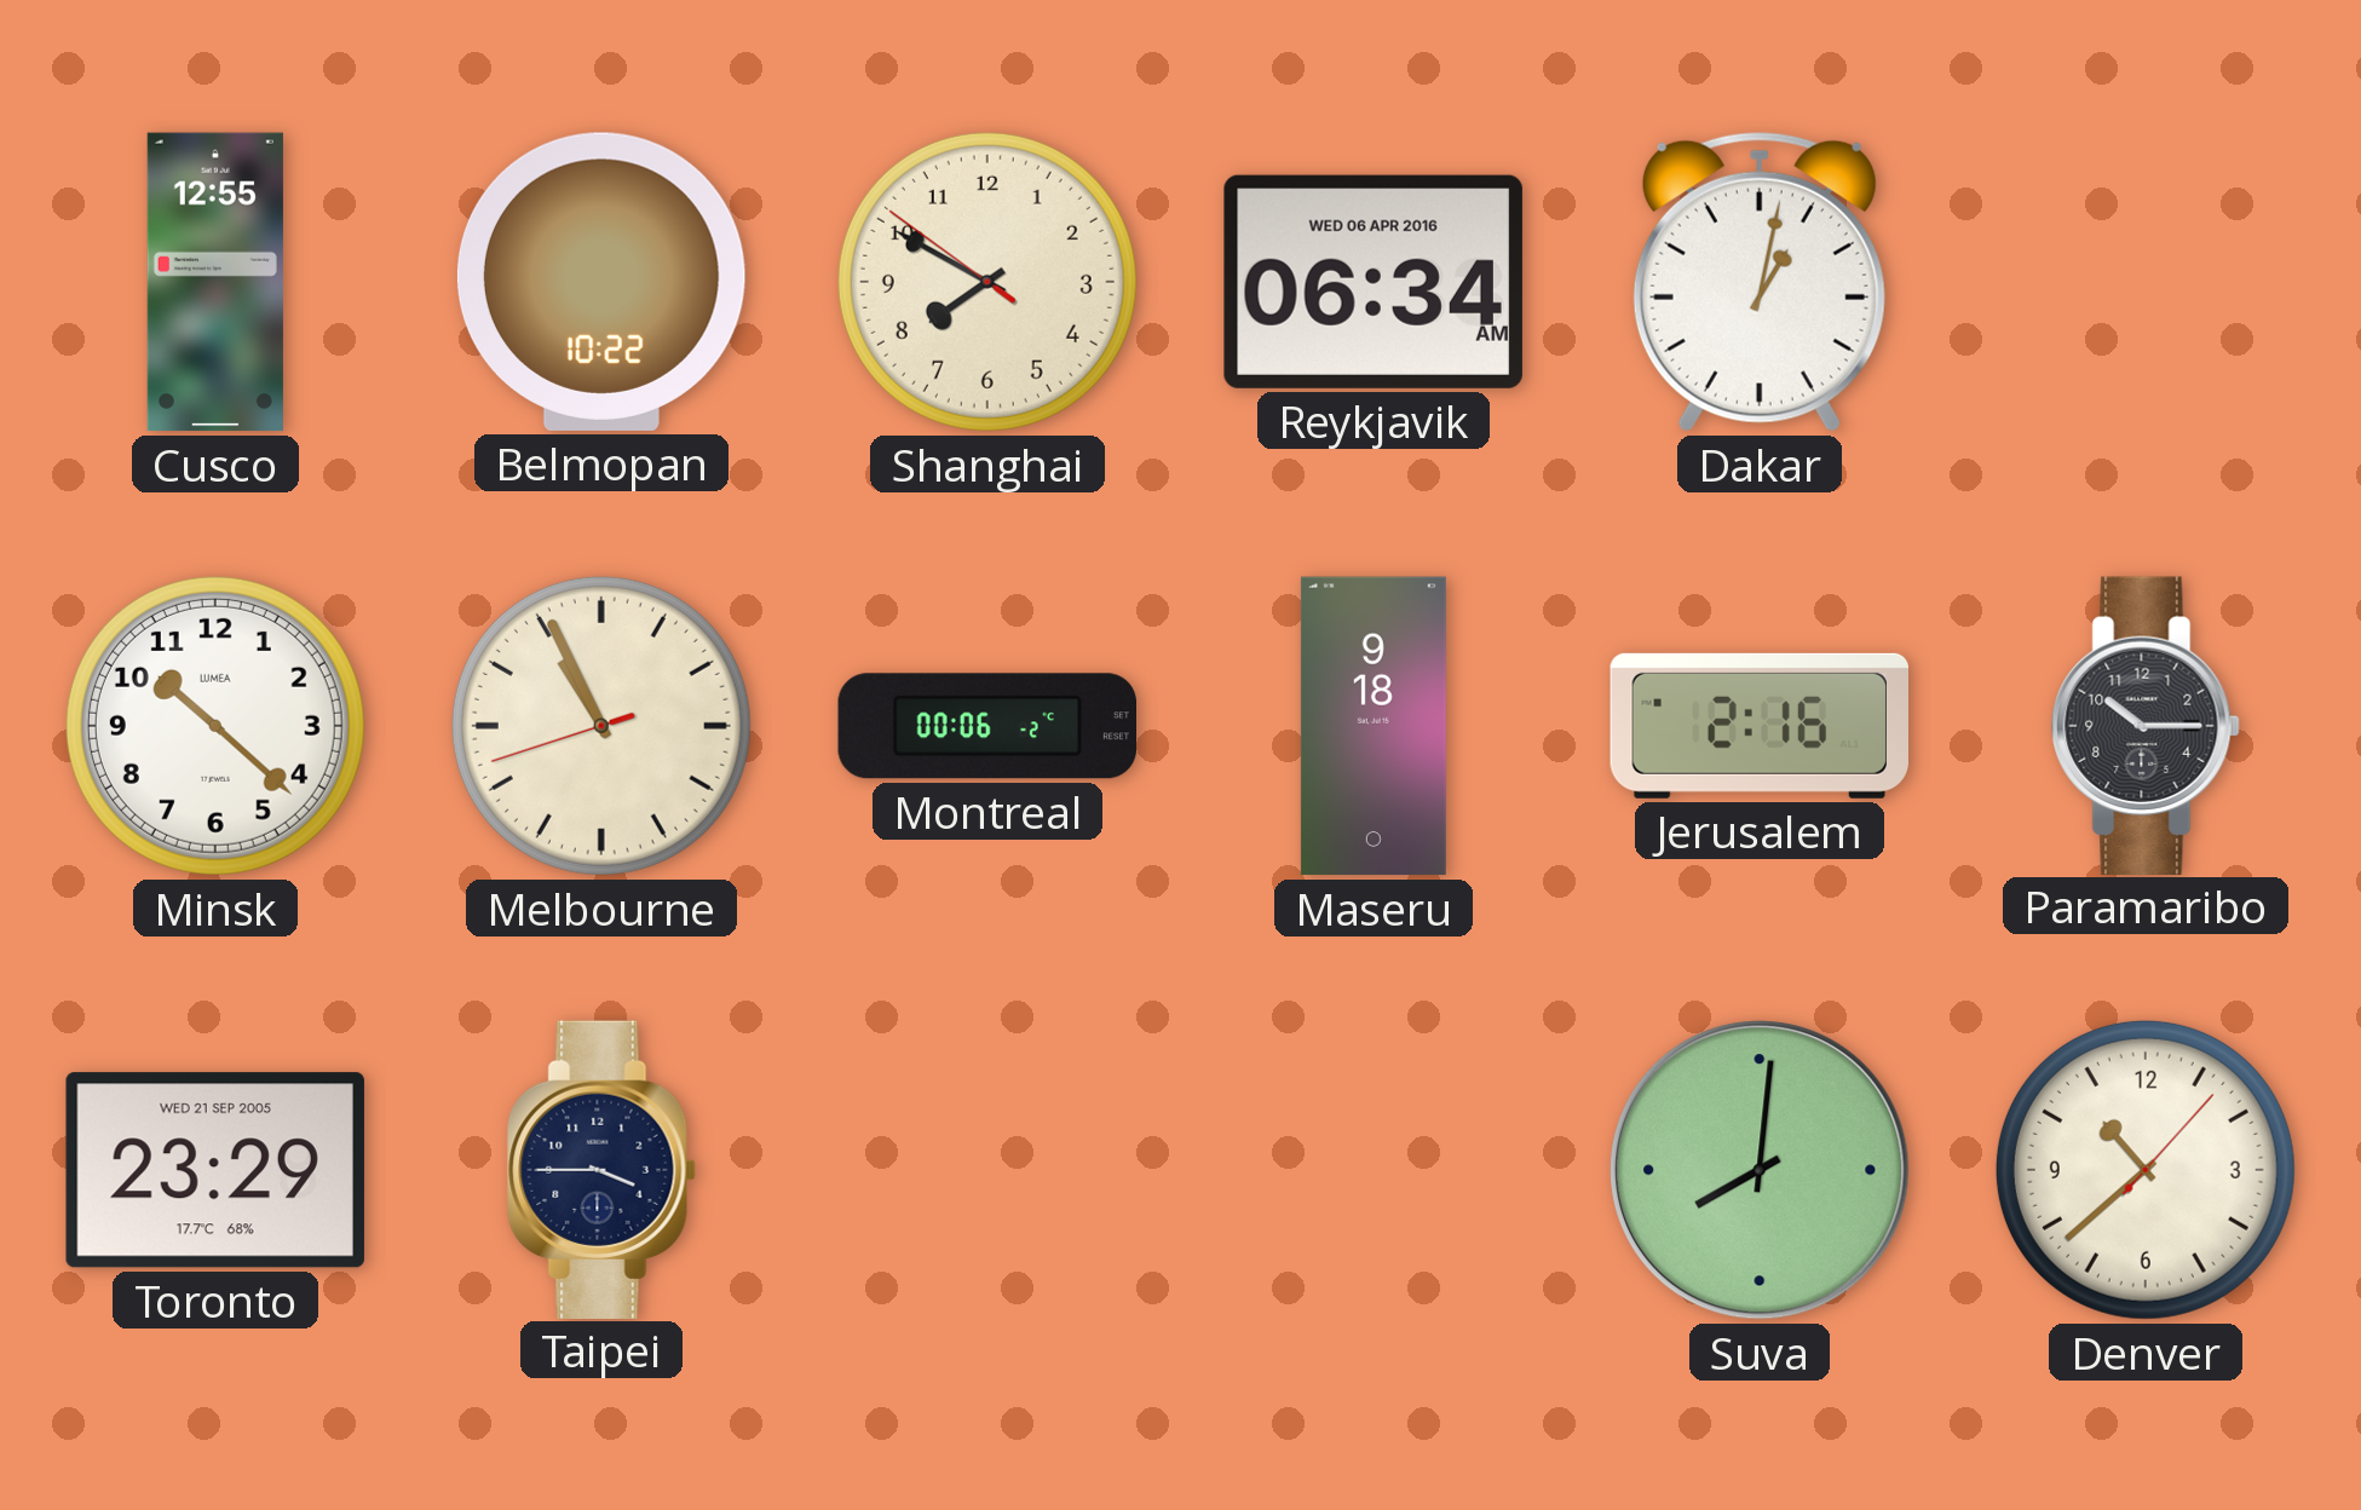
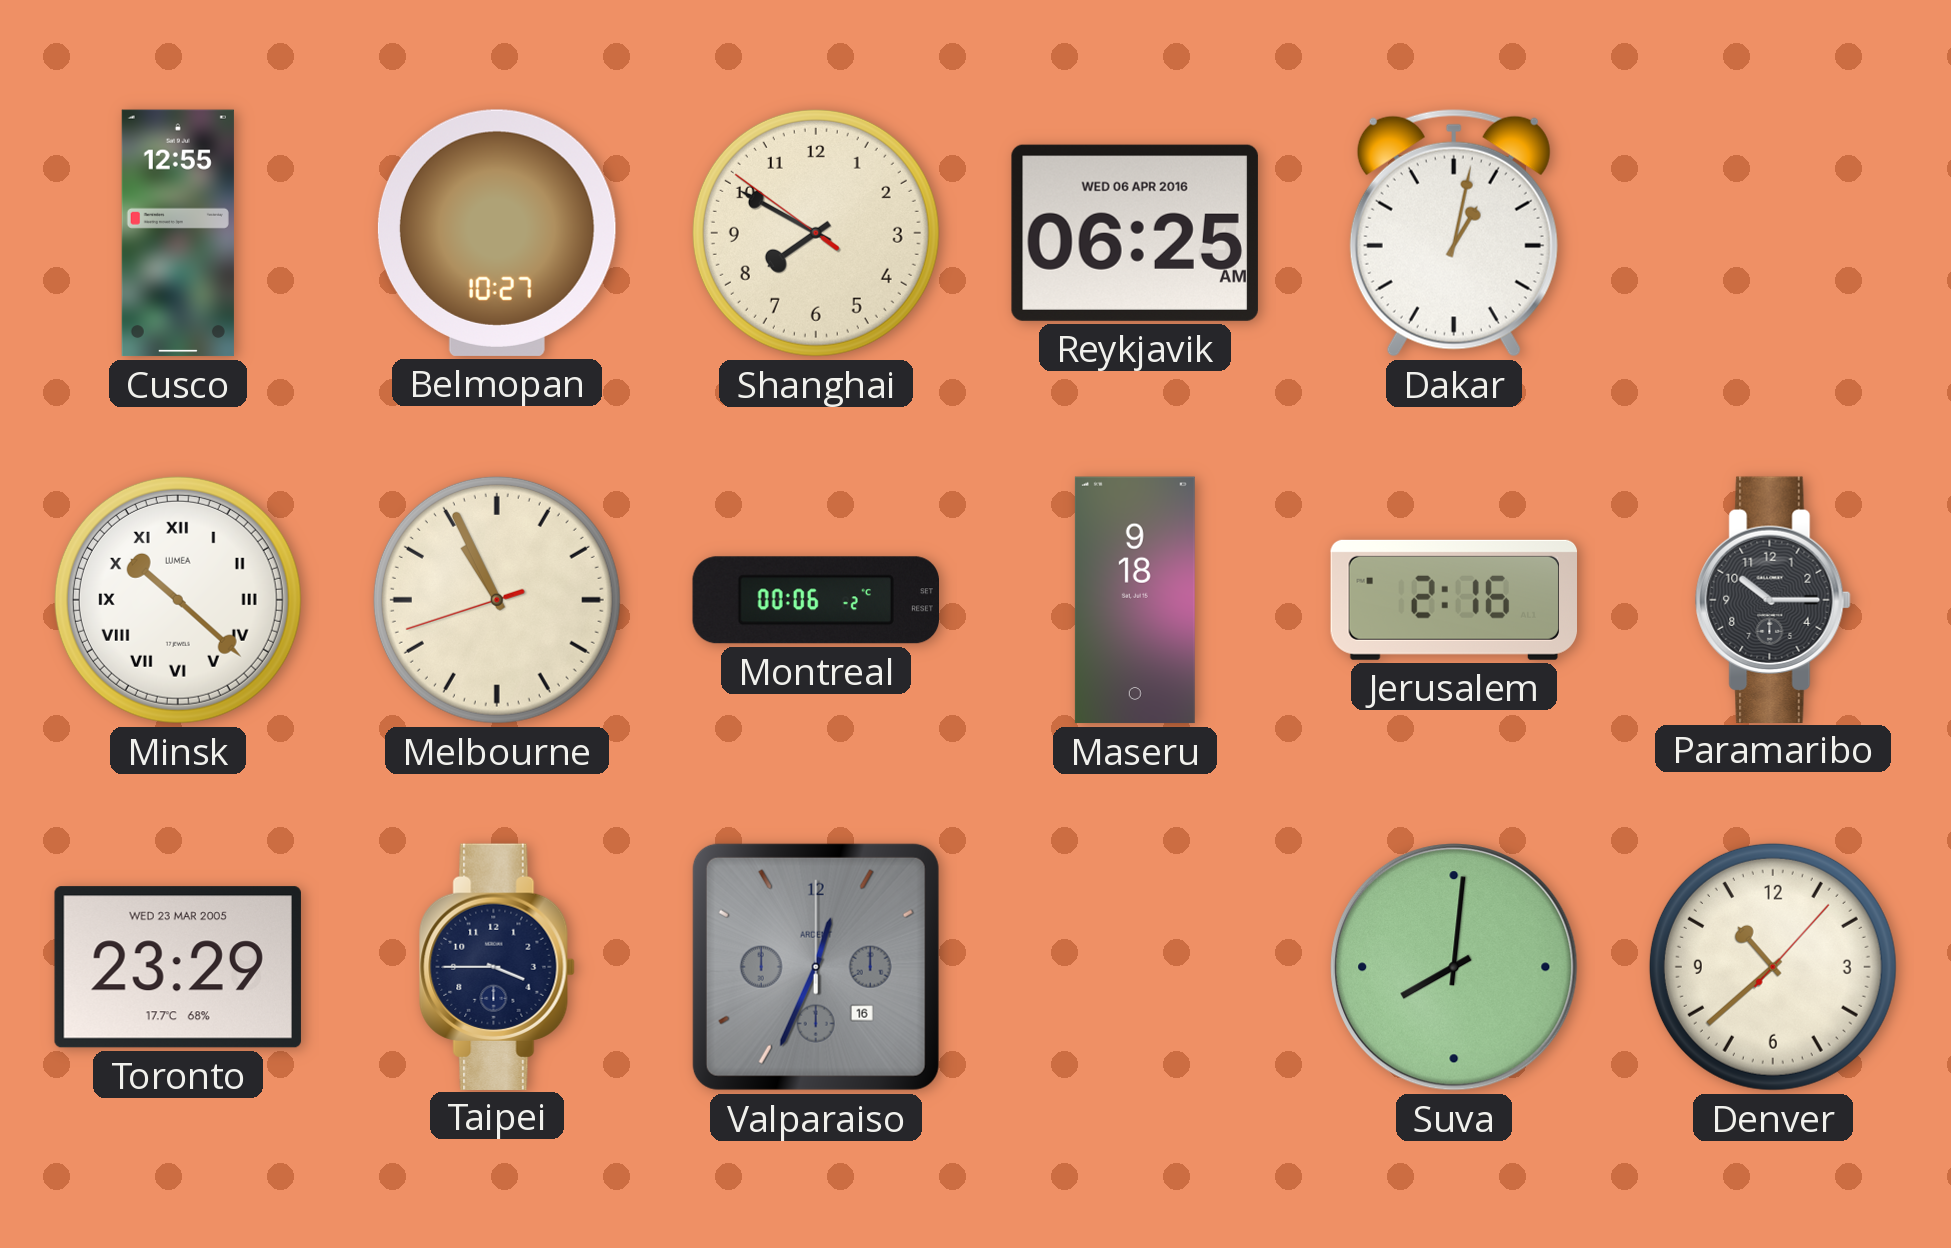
Belmopan: 10:22 -> 10:27 (497, 233)
Reykjavik: 06:34 -> 06:25 (1135, 233)
Minsk numerals: Arabic -> Roman (178, 600)
Toronto date: WED 21 SEP 2005 -> WED 23 MAR 2005 (178, 967)
Valparaiso: none -> 12:34 (816, 967)
